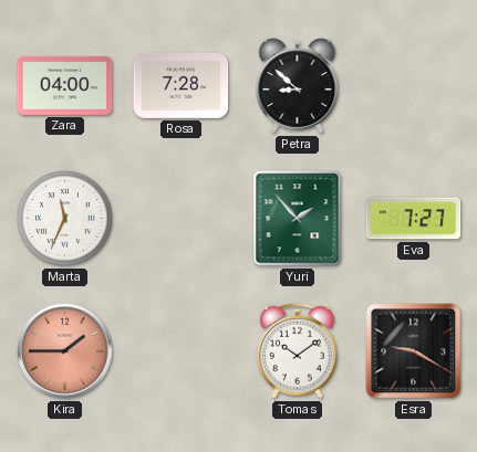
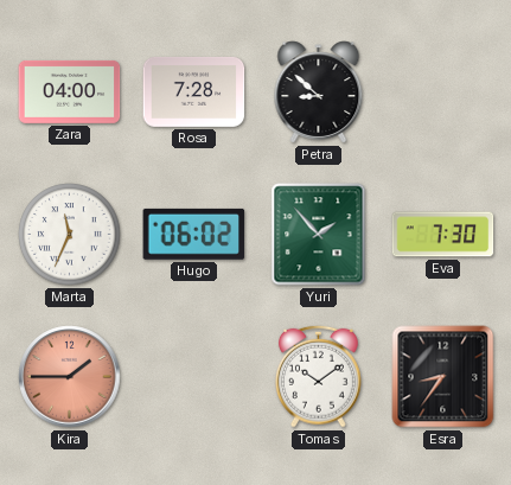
Hugo: none -> 06:02 (194, 234)
Eva: 7:27 -> 7:30 (443, 235)
Esra: 9:20 -> 8:36 (443, 377)
